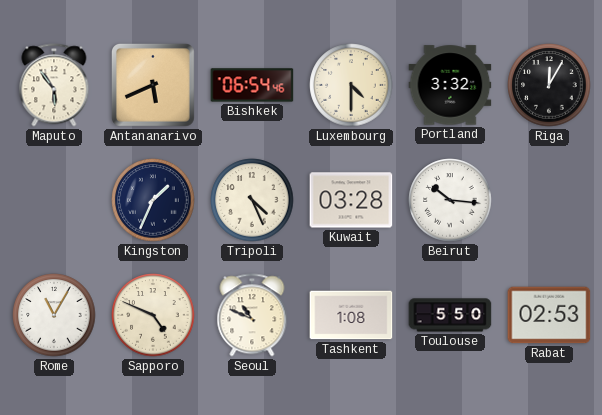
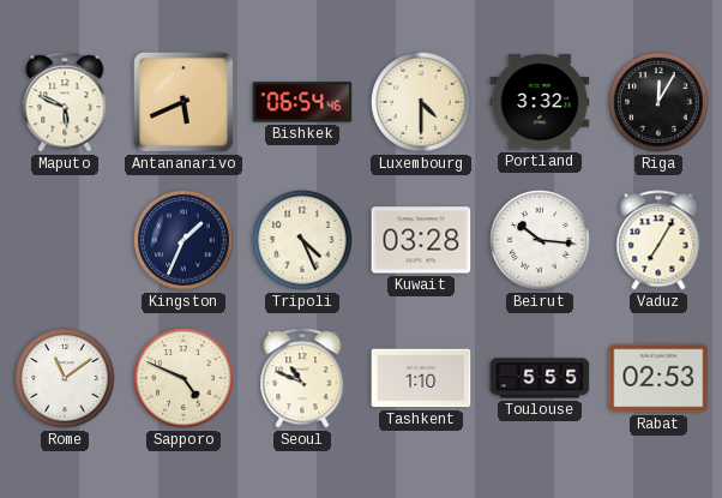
Maputo: 5:54 -> 5:49 (65, 102)
Vaduz: none -> 7:05 (658, 240)
Rome: 11:05 -> 11:09 (65, 378)
Tashkent: 1:08 -> 1:10 (421, 378)
Toulouse: 5:50 -> 5:55 (540, 378)
